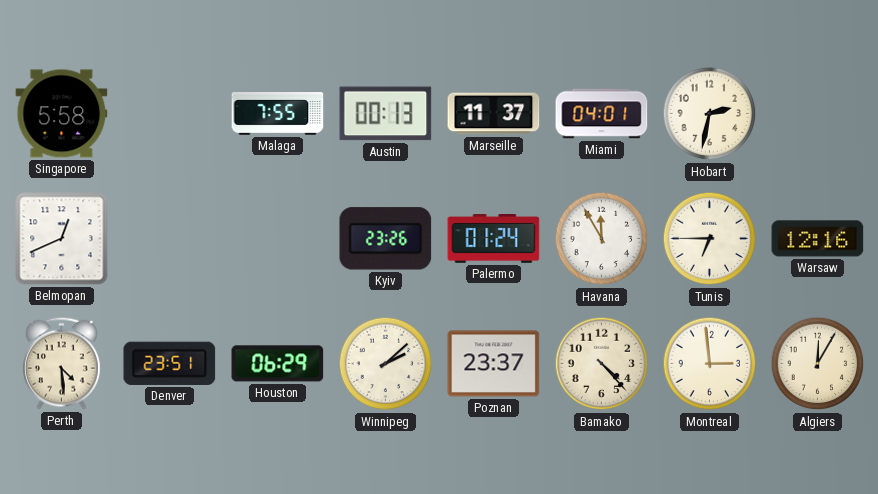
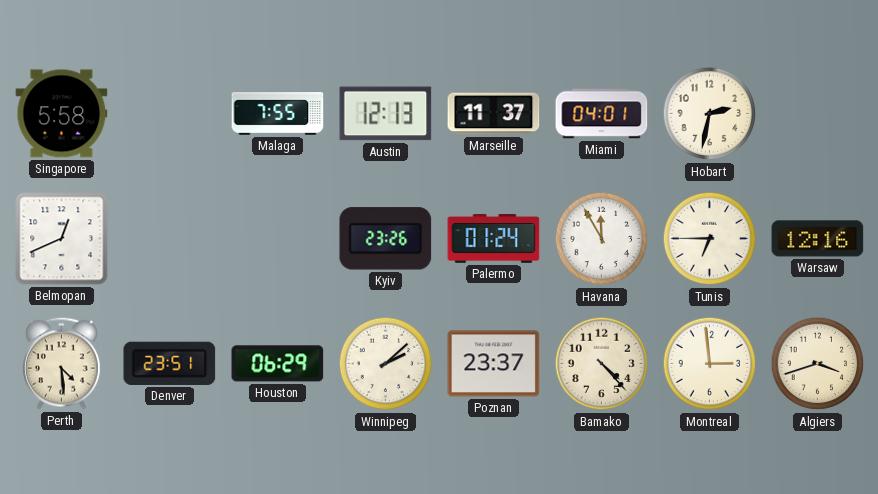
Austin: 00:13 -> 12:13 (386, 114)
Algiers: 12:05 -> 3:42 (818, 364)
